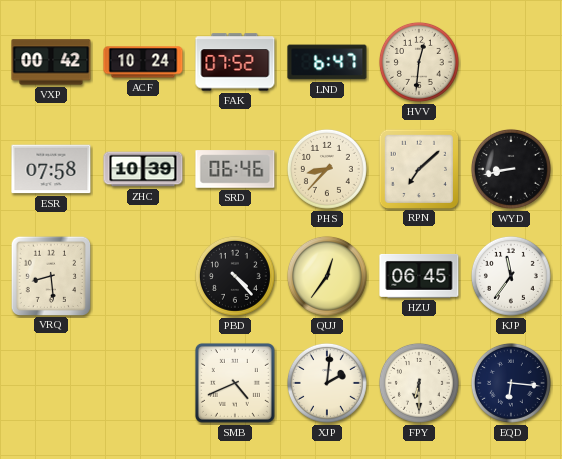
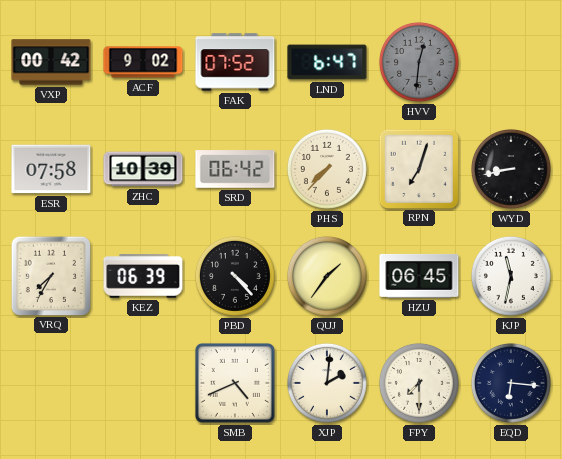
ACF: 10:24 -> 9:02 (143, 62)
HVV dial: cream -> grey (419, 62)
SRD: 06:46 -> 06:42 (235, 169)
PHS: 8:37 -> 7:37 (327, 169)
RPN: 7:08 -> 7:03 (418, 168)
VRQ: 8:29 -> 7:35 (50, 275)
KEZ: none -> 06:39 (143, 277)
QUJ: 12:36 -> 1:36 (327, 276)
KJP: 11:36 -> 11:32 (511, 276)
FPY: 6:30 -> 7:30 (419, 383)
